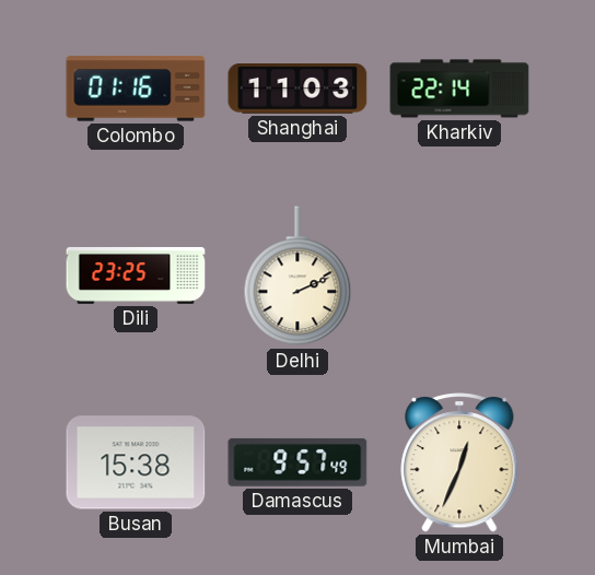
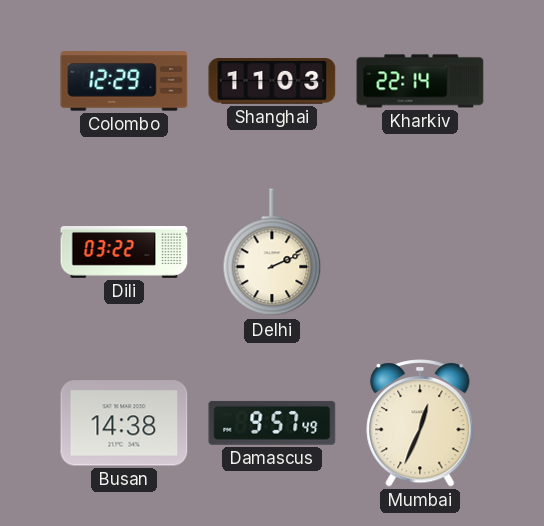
Colombo: 01:16 -> 12:29 (124, 81)
Dili: 23:25 -> 03:22 (124, 253)
Busan: 15:38 -> 14:38 (124, 423)
